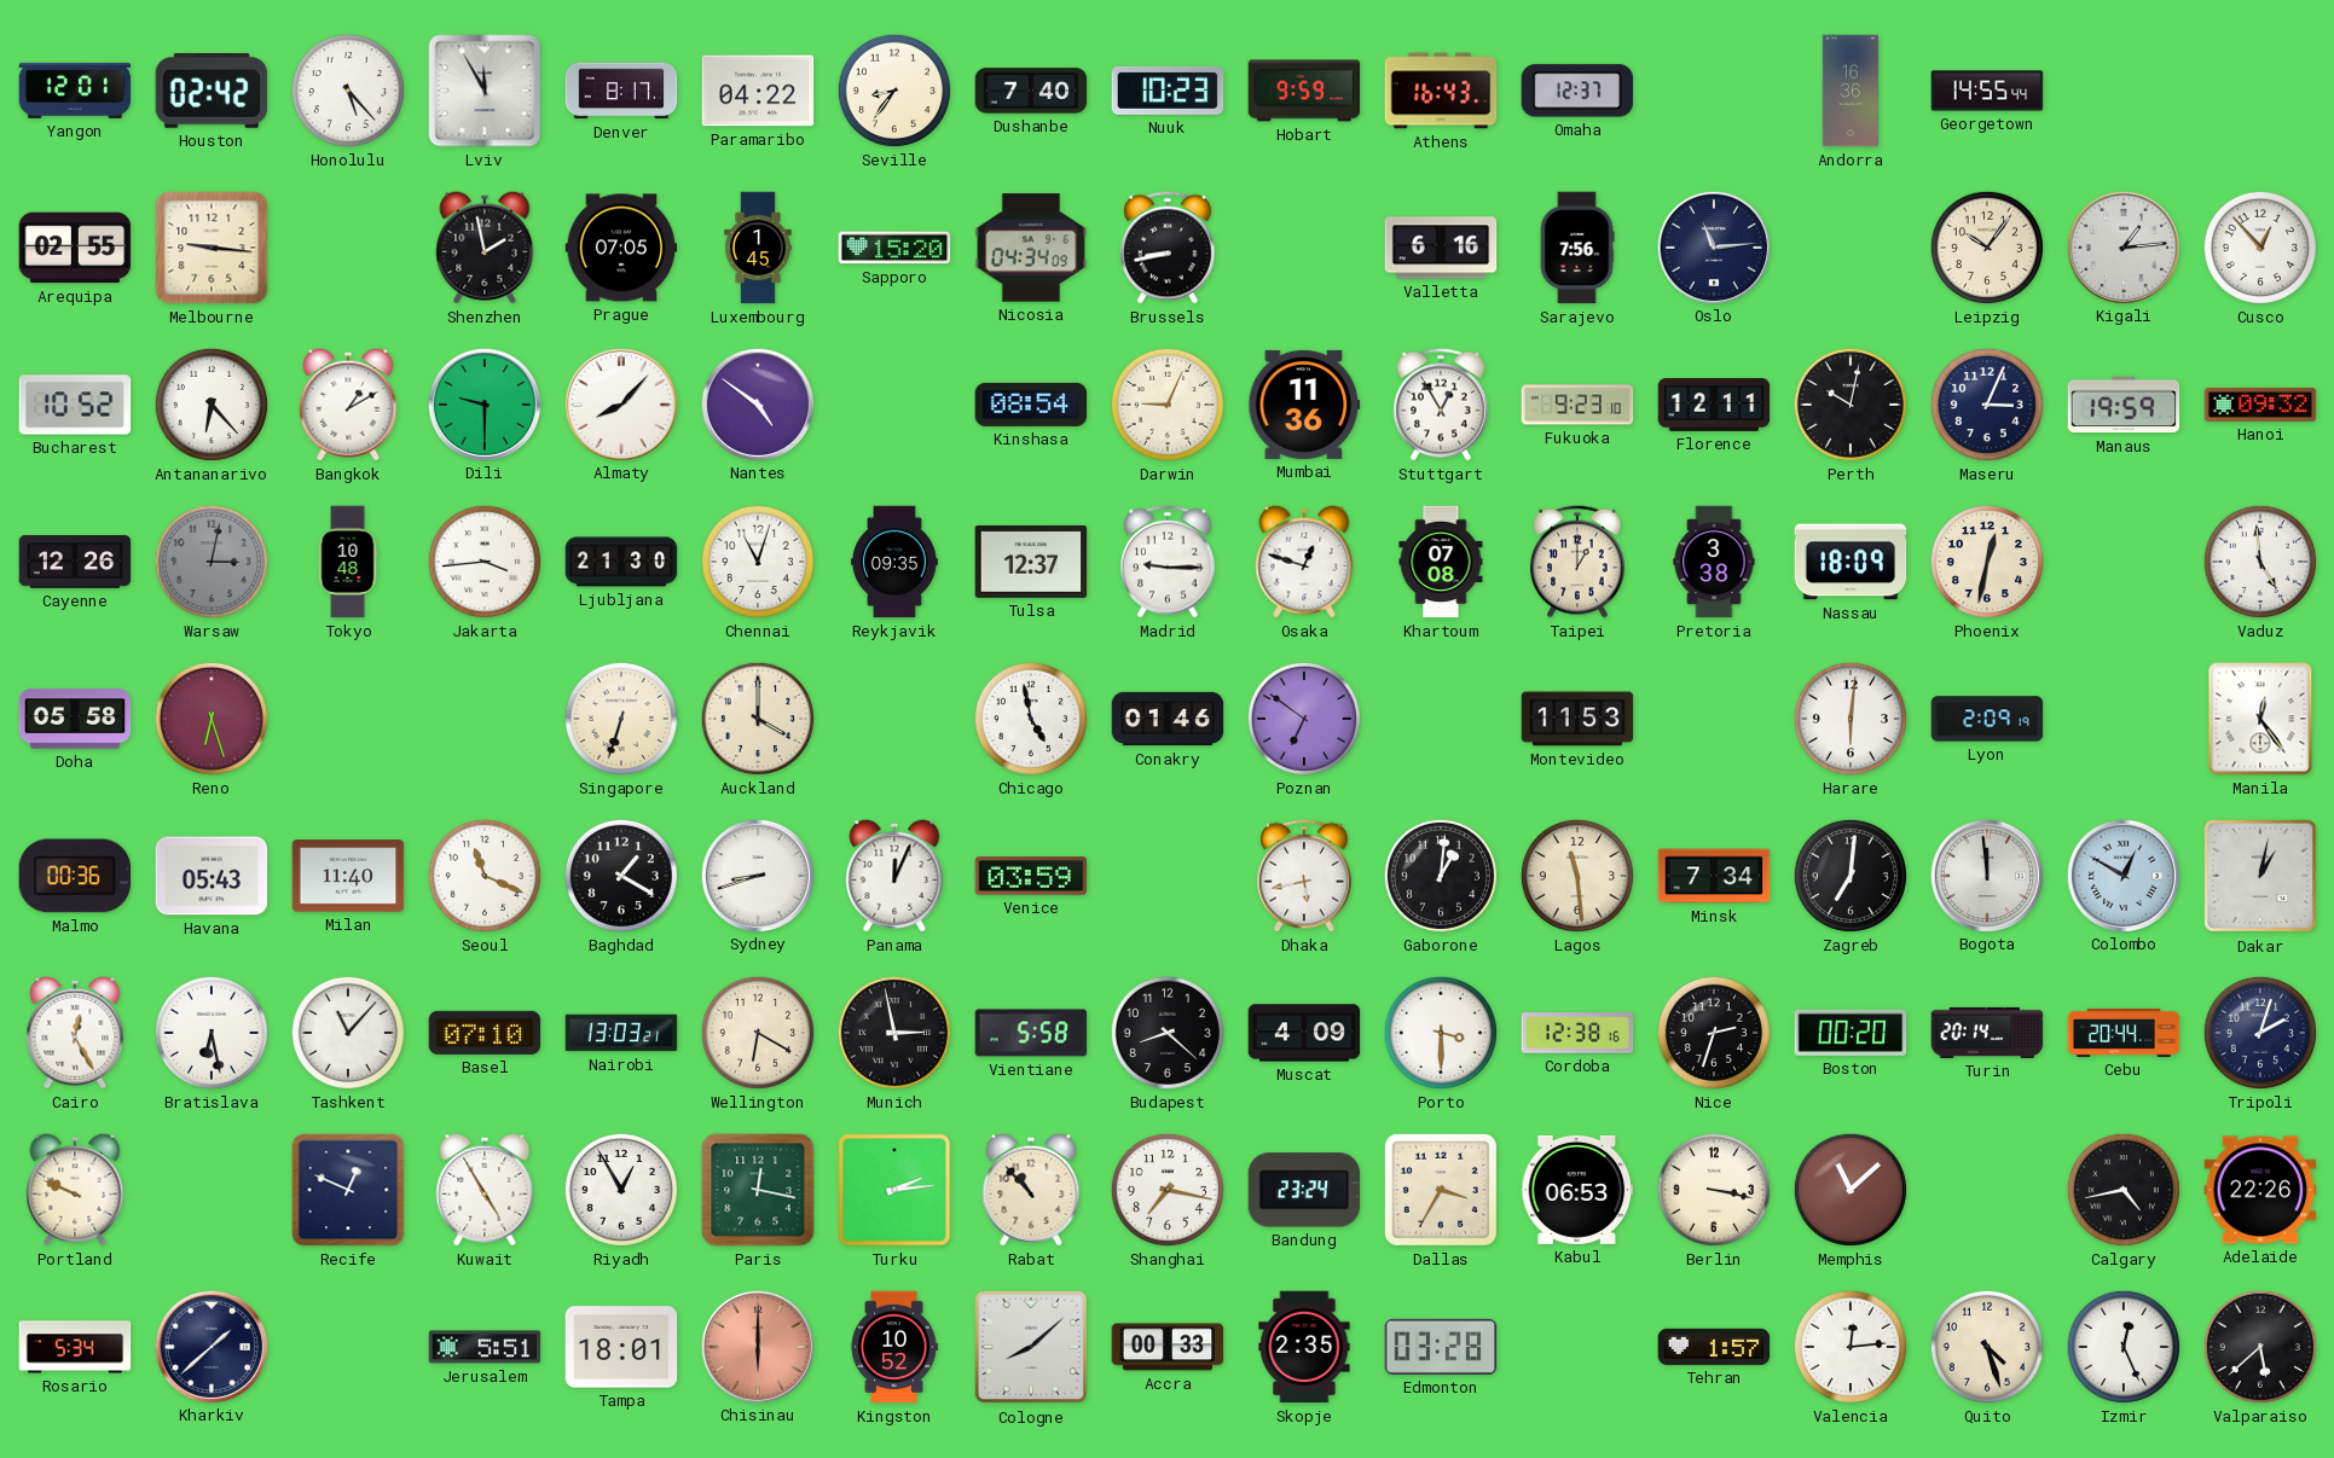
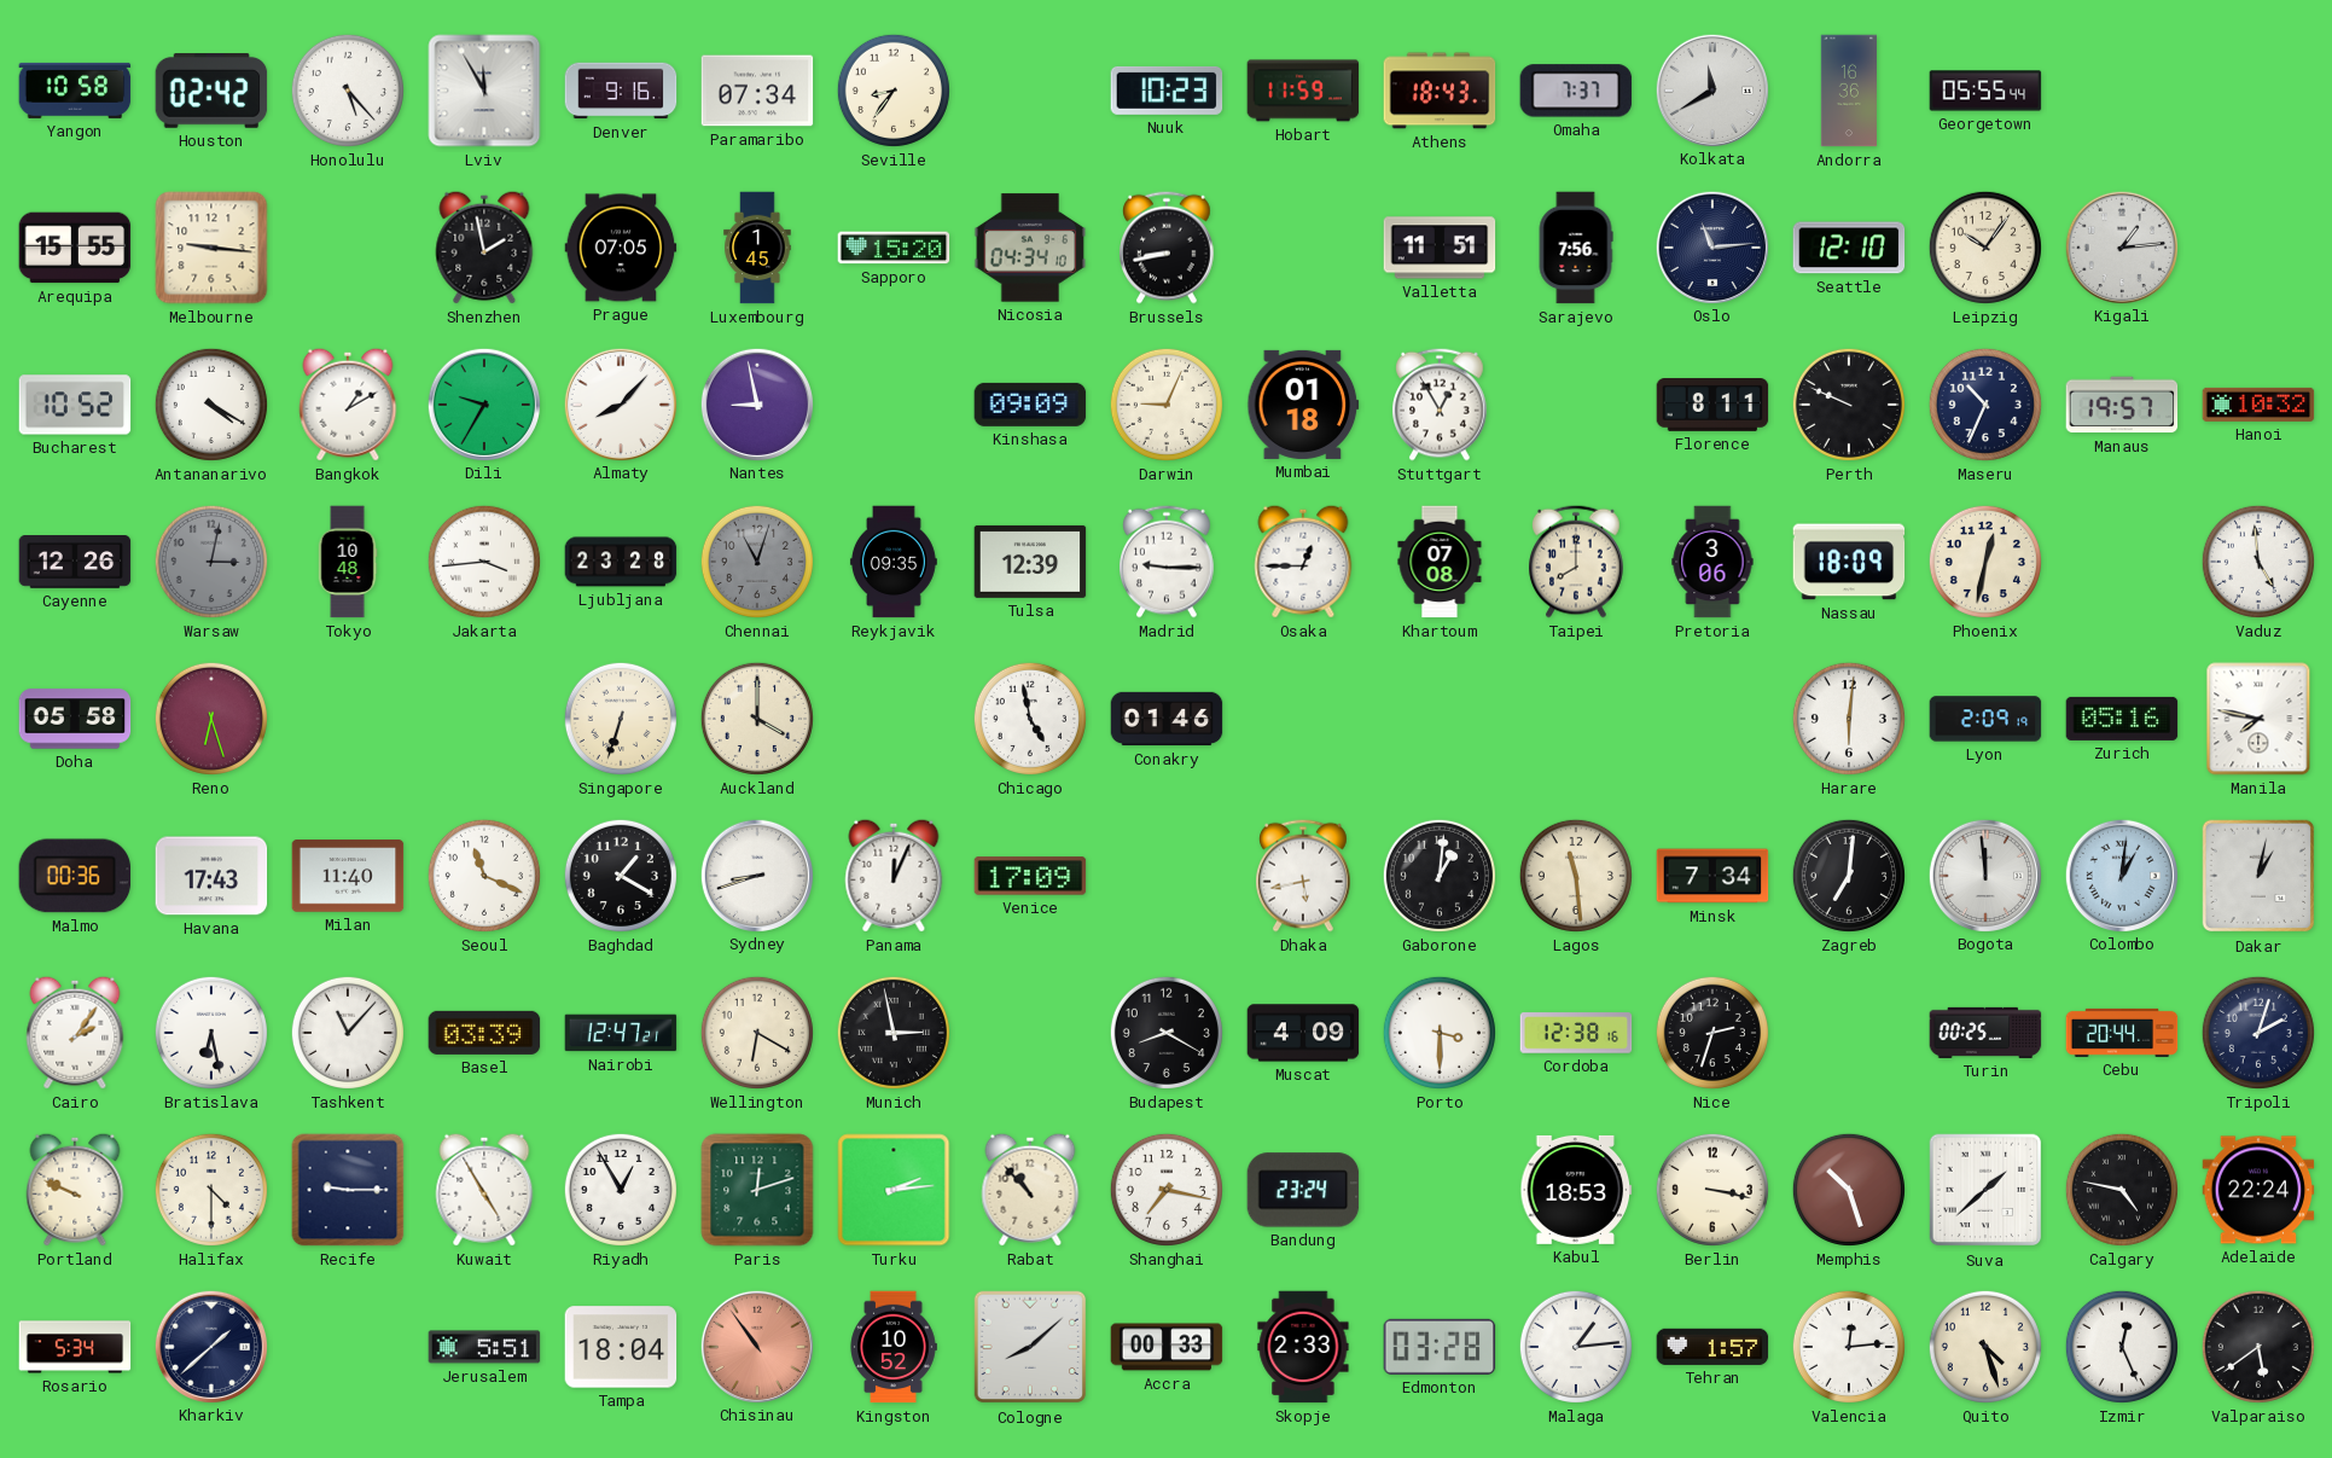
Yangon: 12:01 -> 10:58 (75, 91)
Denver: 8:17 -> 9:16 (621, 91)
Paramaribo: 04:22 -> 07:34 (757, 91)
Dushanbe: 7:40 -> none (1031, 91)
Hobart: 9:59 -> 11:59 (1303, 91)
Athens: 16:43 -> 18:43 (1440, 91)
Omaha: 12:37 -> 7:37 (1576, 91)
Kolkata: none -> 11:40 (1711, 89)
Georgetown: 14:55 -> 05:55 (1985, 91)
Arequipa: 02:55 -> 15:55 (75, 248)
Nicosia: 04:34:09 -> 04:34:10 (1030, 248)
Valletta: 6:16 -> 11:51 (1440, 248)
Seattle: none -> 12:10 (1849, 248)
Cusco: 12:53 -> none (2260, 248)
Antananarivo: 6:23 -> 4:20 (211, 405)
Dili: 9:30 -> 9:35 (483, 403)
Nantes: 4:51 -> 8:58 (756, 403)
Kinshasa: 08:54 -> 09:09 (1030, 405)
Mumbai: 11:36 -> 01:18 (1303, 405)
Fukuoka: 9:23 -> none (1577, 405)
Florence: 12:11 -> 8:11 (1712, 406)
Perth: 10:02 -> 9:49 (1849, 405)
Maseru: 3:04 -> 10:34 (1985, 405)
Manaus: 19:59 -> 19:57 (2122, 405)
Hanoi: 09:32 -> 10:32 (2258, 405)
Ljubljana: 21:30 -> 23:28 (621, 562)
Chennai dial: white -> grey (757, 562)
Tulsa: 12:37 -> 12:39 (1030, 562)
Osaka: 12:48 -> 12:45 (1303, 562)
Taipei: 1:00 -> 8:00 (1577, 562)
Pretoria: 3:38 -> 3:06 (1712, 562)
Poznan: 6:51 -> none (1304, 719)
Montevideo: 11:53 -> none (1577, 719)
Zurich: none -> 05:16 (2122, 719)
Manila: 12:24 -> 7:47 (2258, 719)
Havana: 05:43 -> 17:43 (211, 876)
Venice: 03:59 -> 17:09 (1030, 876)
Colombo: 12:50 -> 1:01 (2121, 875)
Cairo: 12:25 -> 2:06 (75, 1033)
Basel: 07:10 -> 03:39 (484, 1033)
Nairobi: 13:03 -> 12:47 (621, 1033)
Vientiane: 5:58 -> none (1031, 1033)
Budapest: 8:22 -> 8:20 (1167, 1033)
Boston: 00:20 -> none (1851, 1033)
Turin: 20:14 -> 00:25 (1985, 1033)
Halifax: none -> 4:30 (211, 1190)
Recife: 12:49 -> 9:15 (348, 1190)
Paris: 12:17 -> 12:12 (757, 1190)
Dallas: 3:35 -> none (1441, 1190)
Kabul: 06:53 -> 18:53 (1576, 1190)
Memphis: 11:08 -> 10:27 (1849, 1190)
Suva: none -> 1:38 (1985, 1190)
Calgary: 4:43 -> 4:47 (2122, 1190)
Adelaide: 22:26 -> 22:24 (2258, 1190)
Tampa: 18:01 -> 18:04 (621, 1347)
Chisinau: 6:00 -> 10:54 (756, 1346)
Skopje: 2:35 -> 2:33 (1303, 1347)
Malaga: none -> 1:14 (1576, 1347)
Valparaiso: 5:38 -> 5:39 (2258, 1347)
